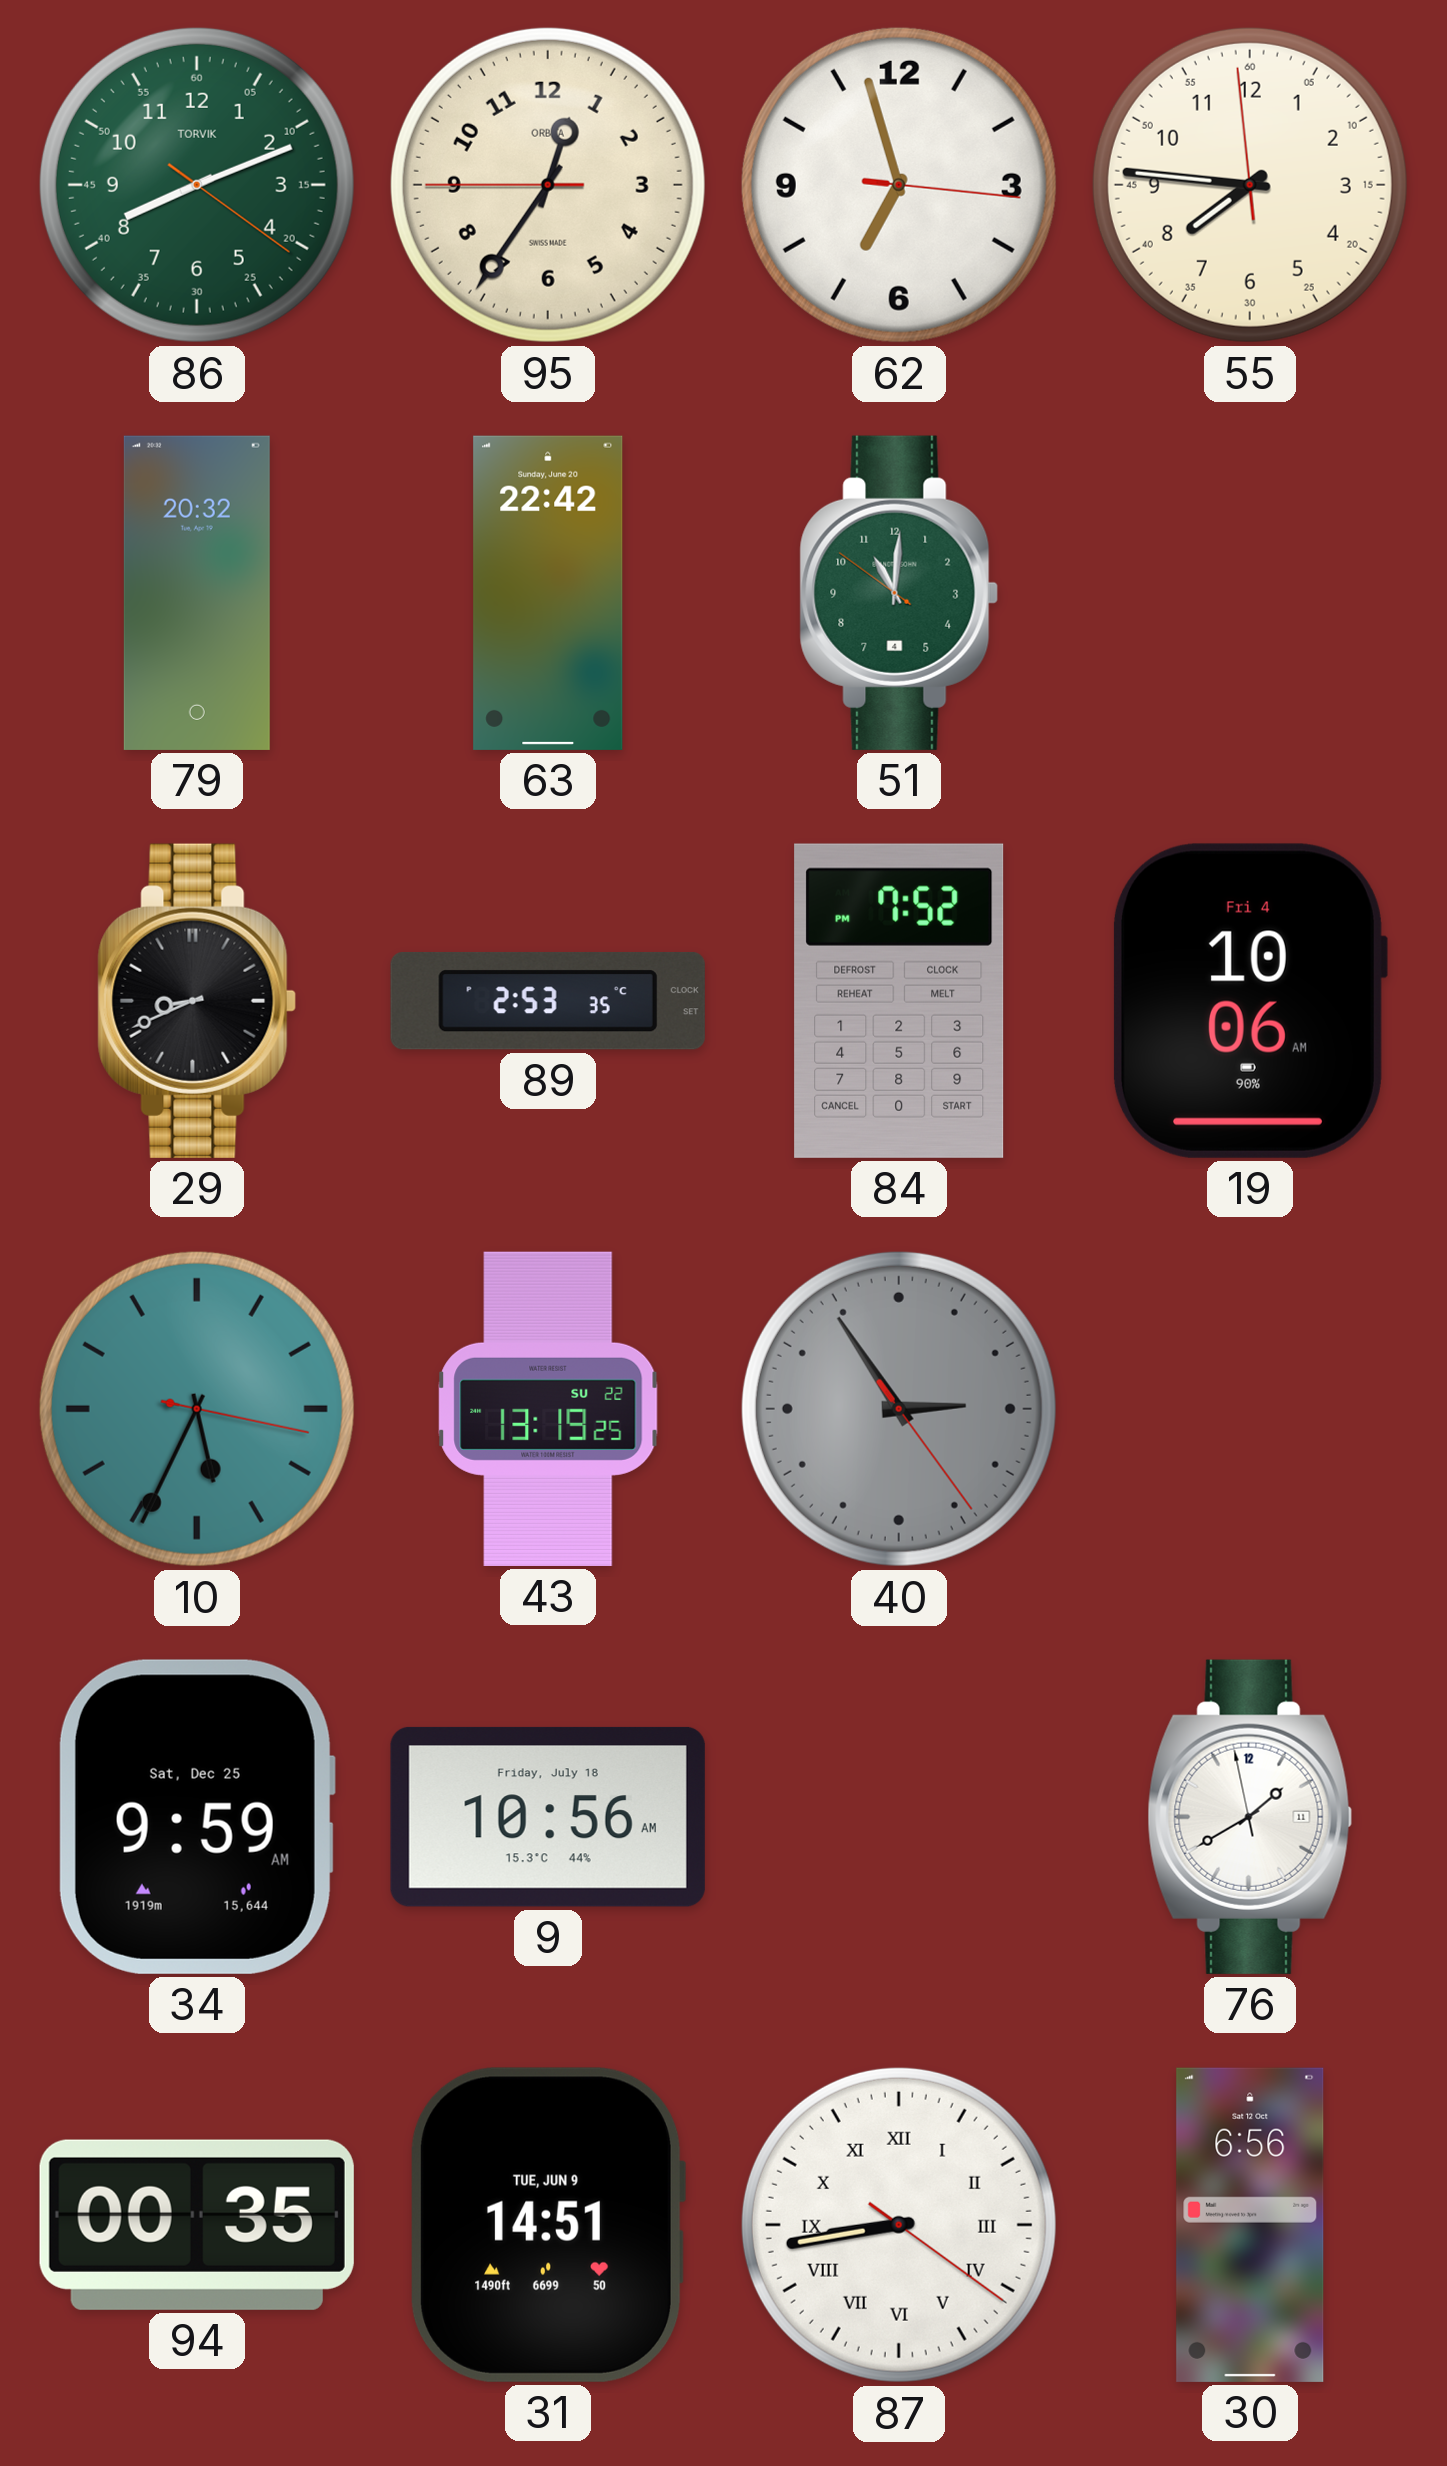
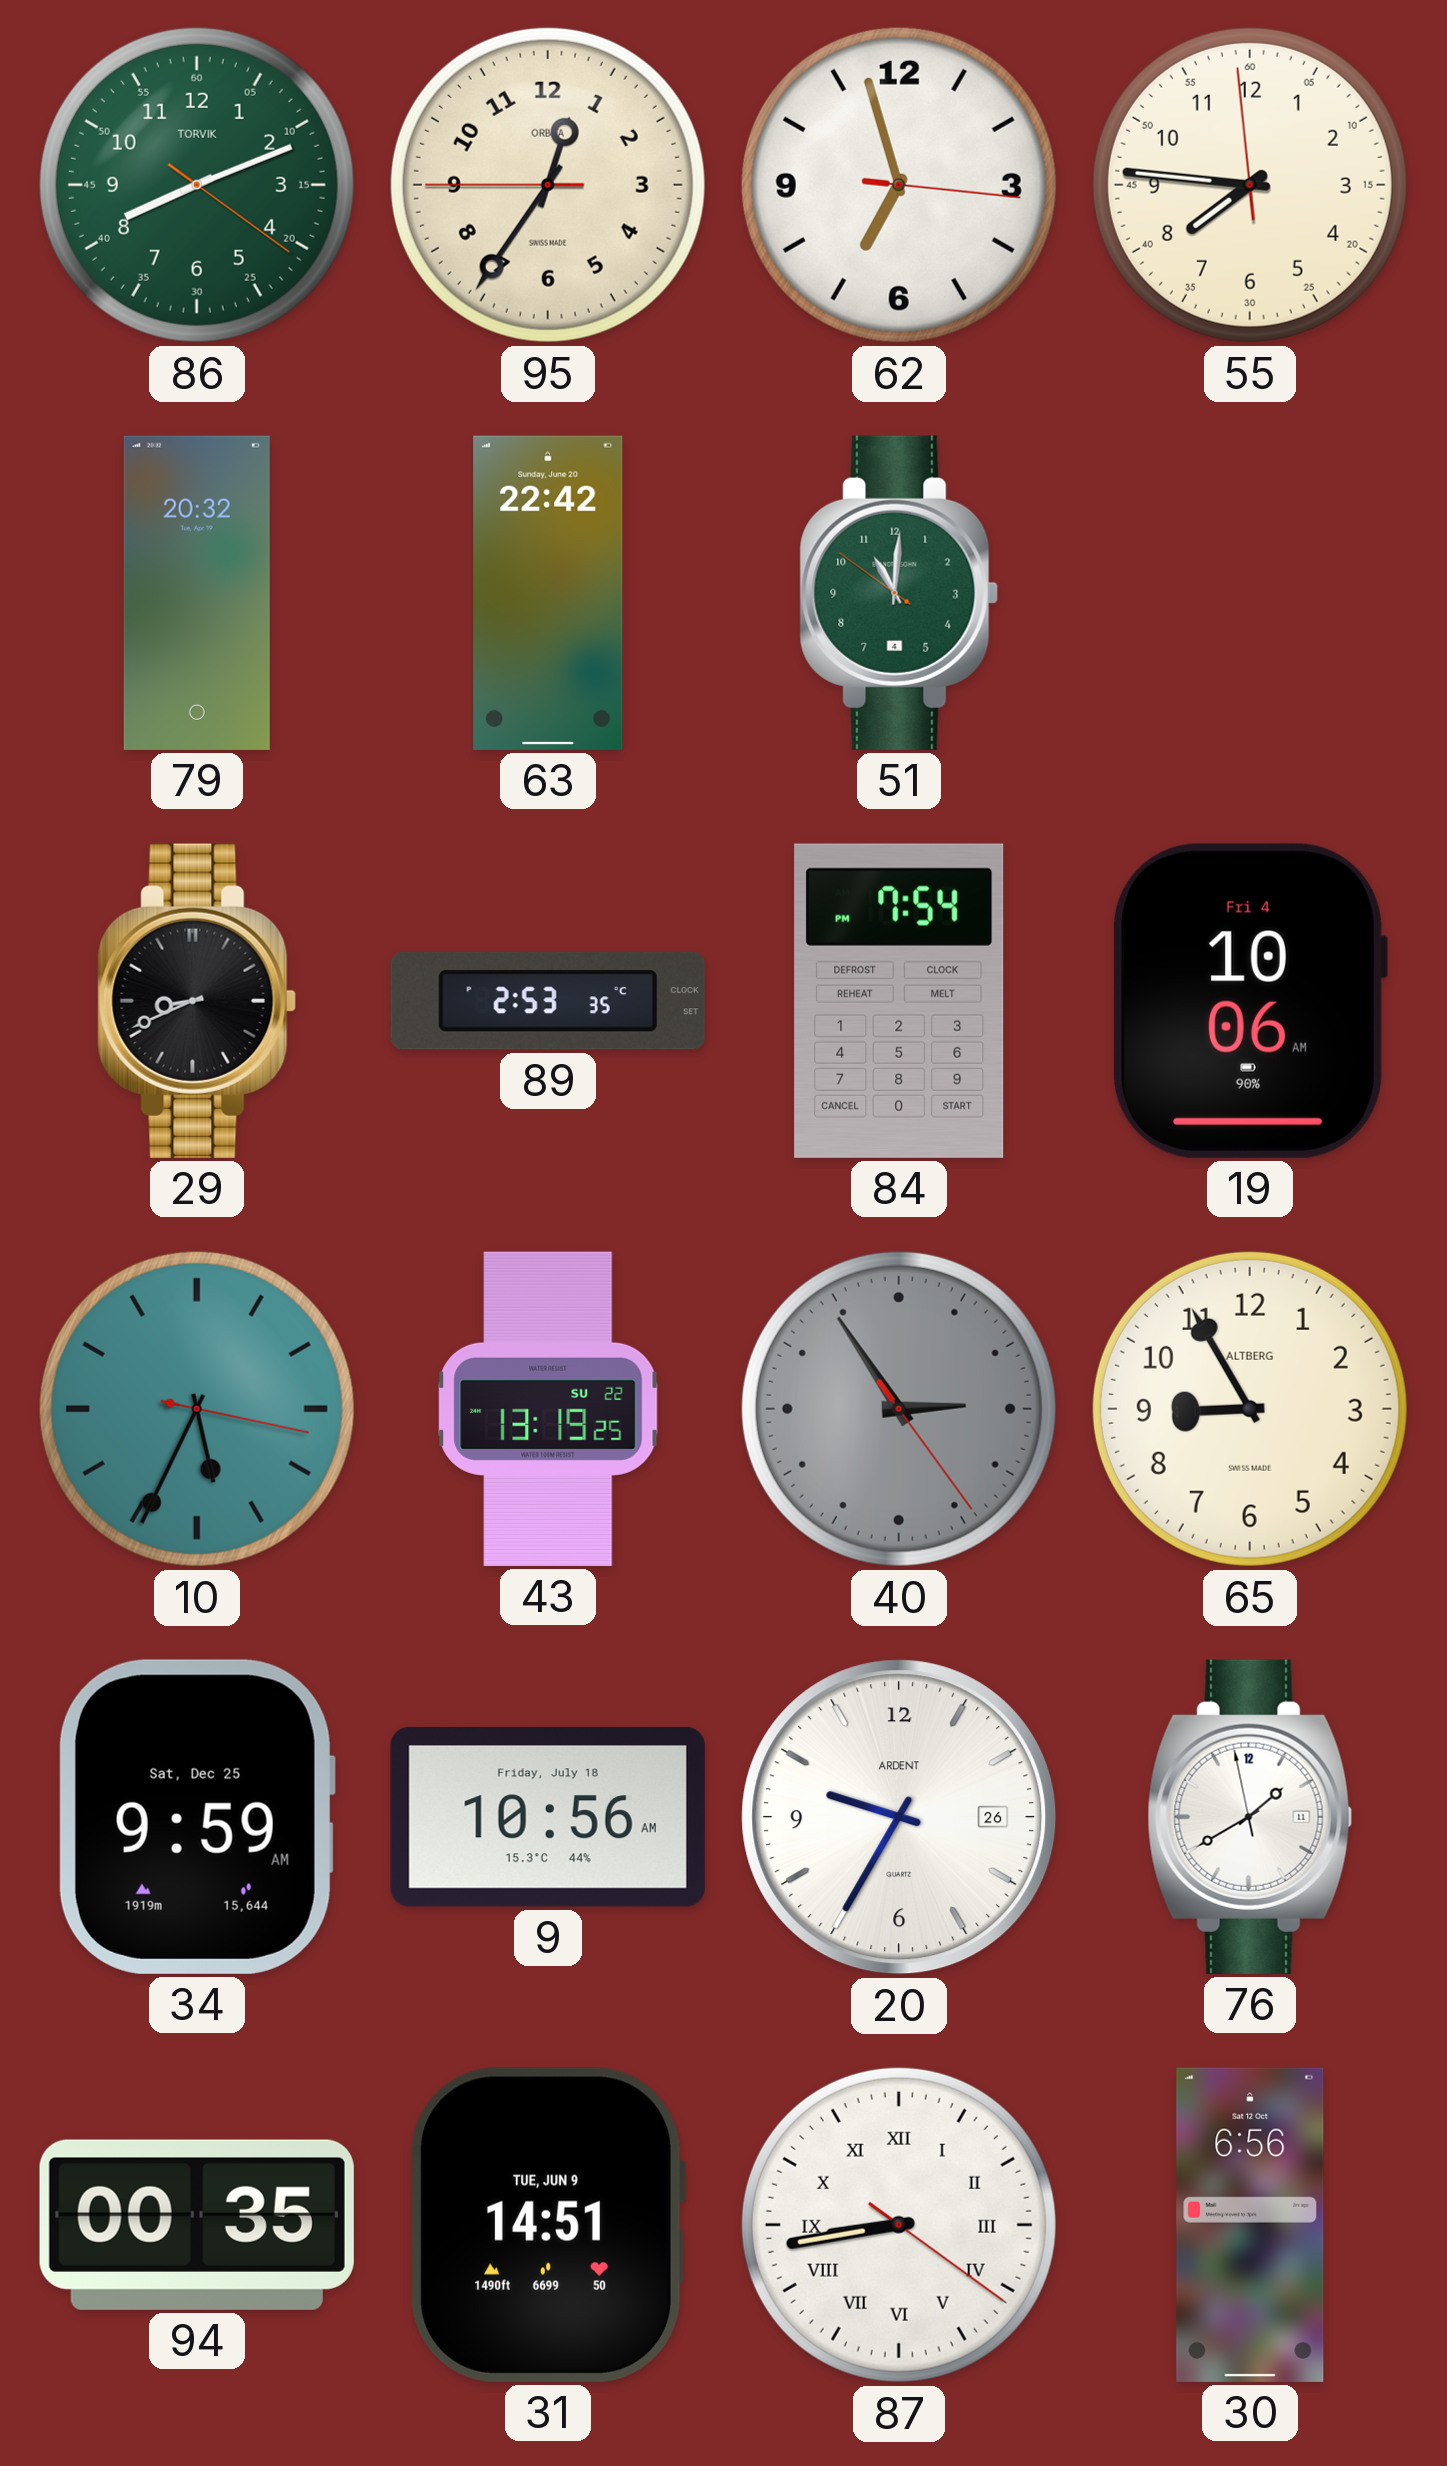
84: 7:52 -> 7:54 (899, 1001)
65: none -> 8:55 (1250, 1409)
20: none -> 9:35 (899, 1817)
